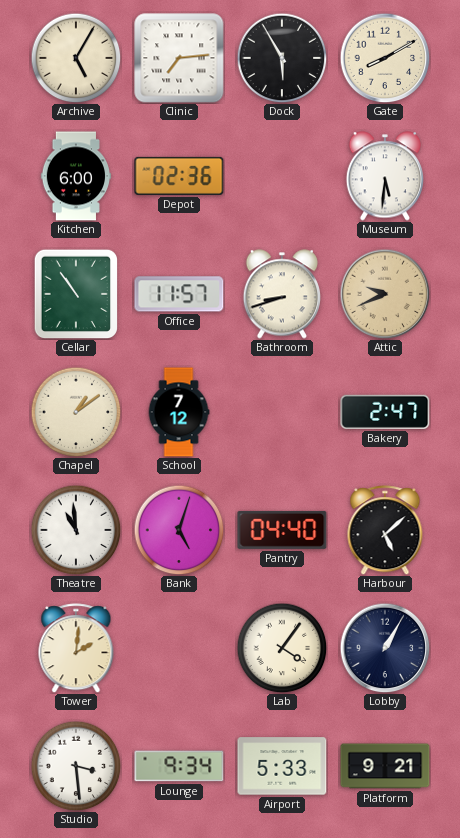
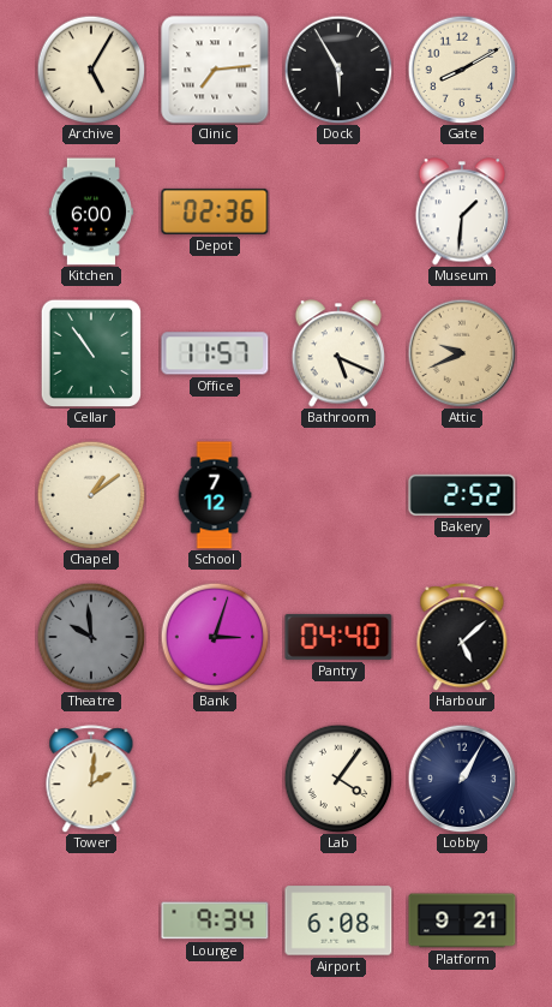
Museum: 5:31 -> 1:31 (461, 211)
Bathroom: 8:42 -> 5:19 (337, 353)
Bakery: 2:47 -> 2:52 (462, 495)
Theatre: 10:59 -> 9:59 (91, 637)
Theatre dial: white -> grey (91, 637)
Bank: 5:03 -> 3:03 (215, 637)
Studio: 3:29 -> none (76, 766)
Airport: 5:33 -> 6:08 (338, 920)
